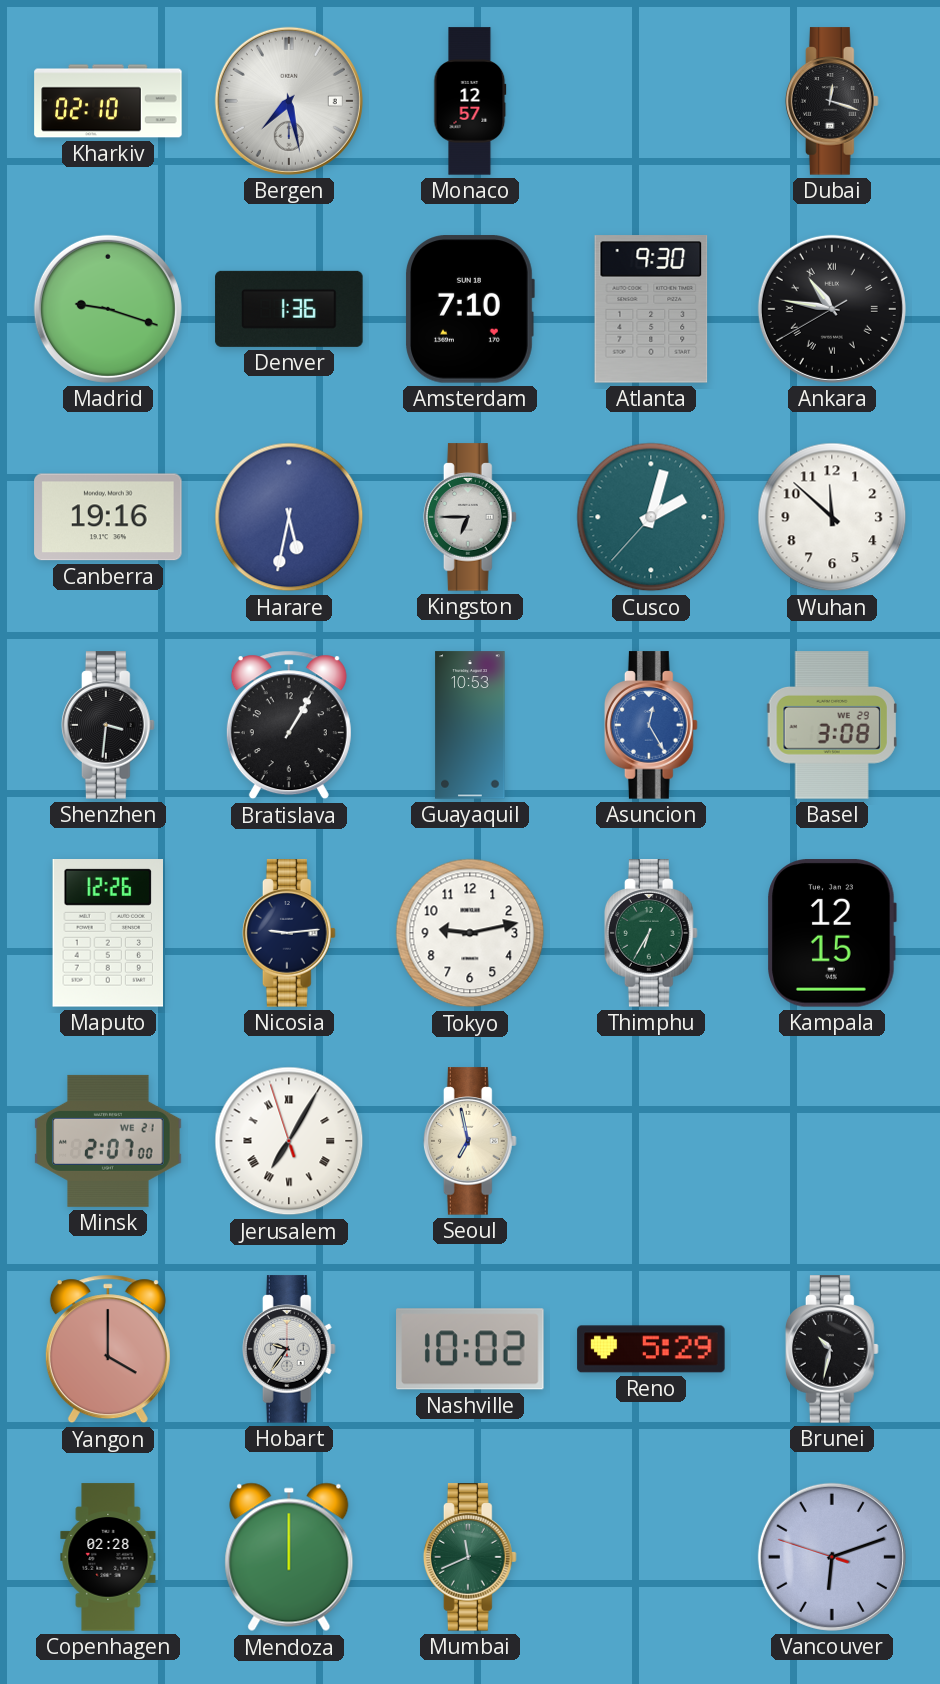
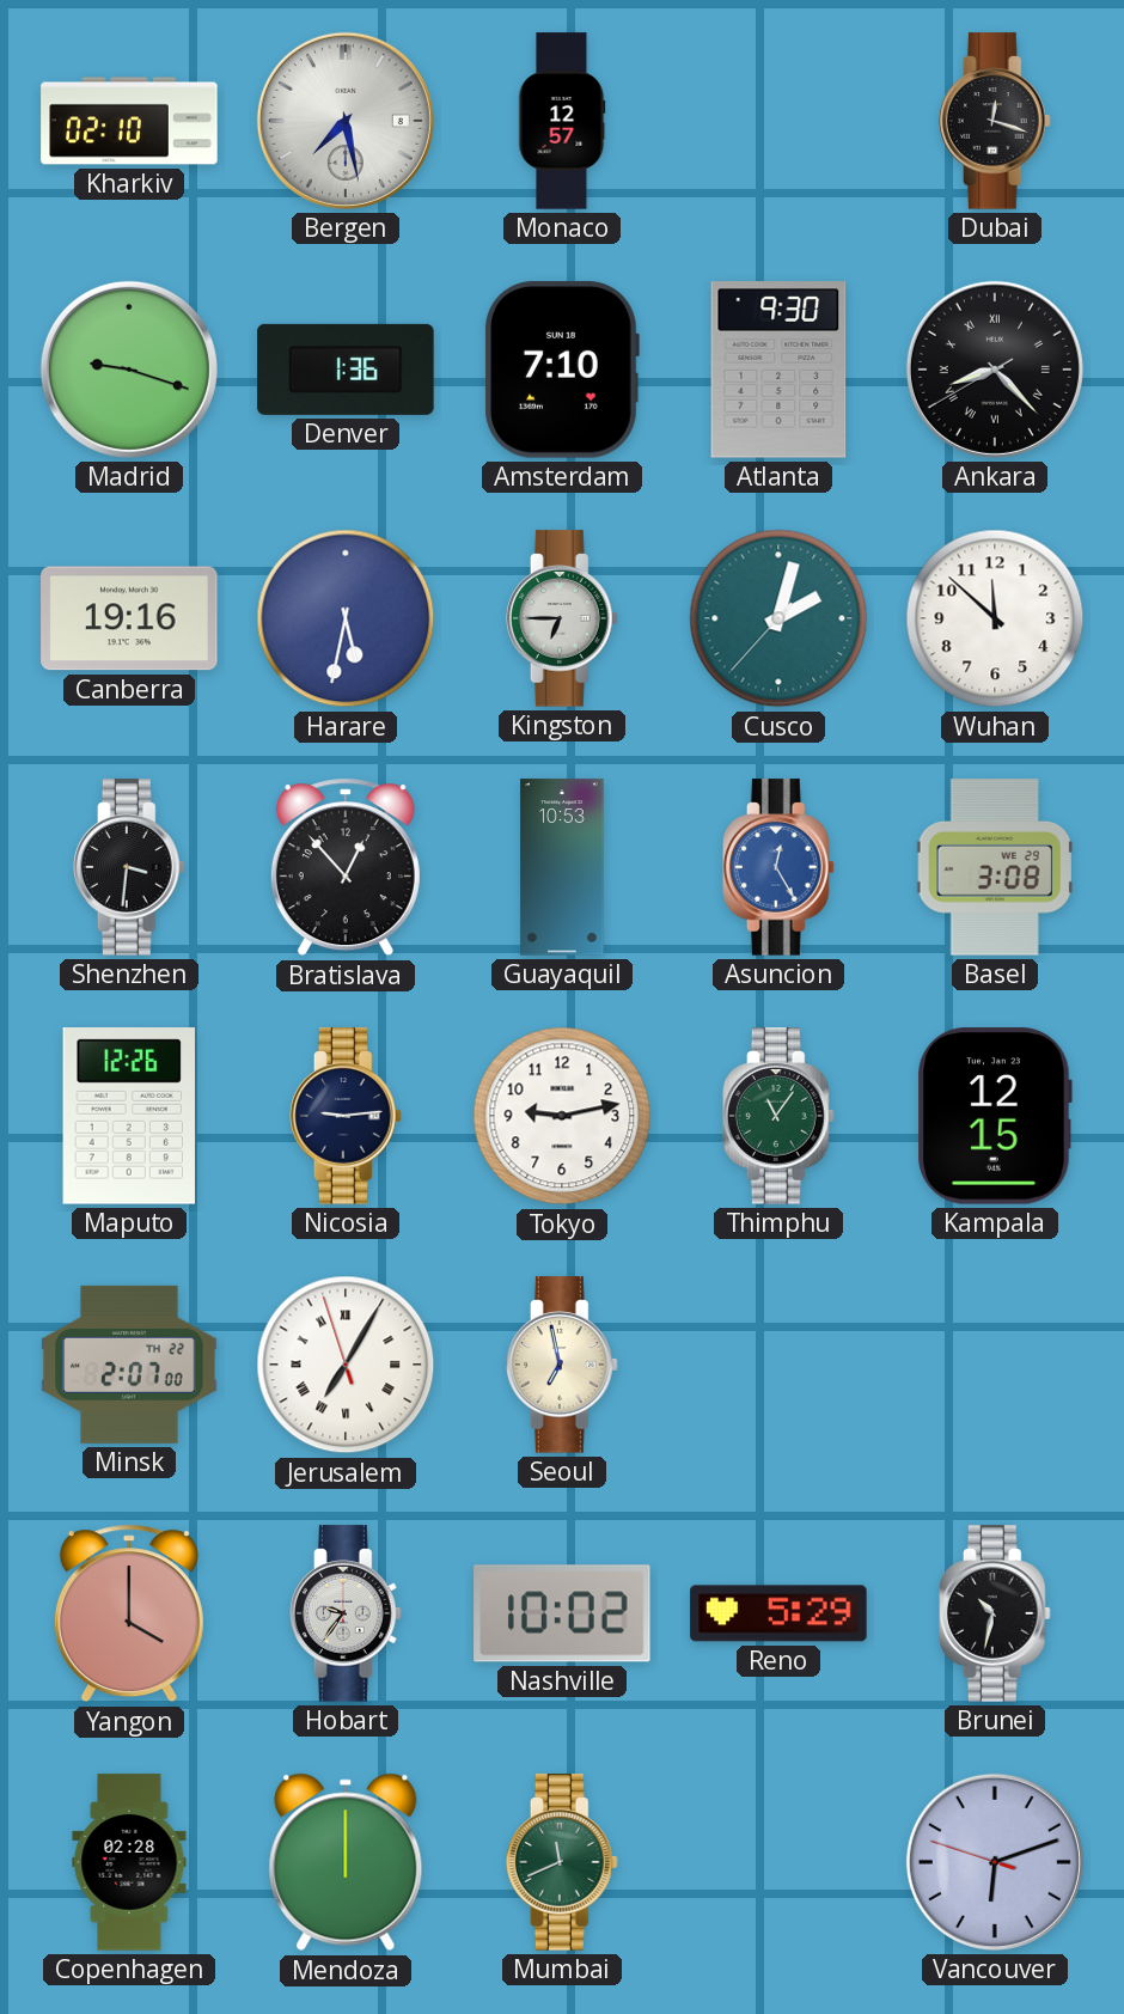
Ankara: 10:46 -> 8:22 (995, 370)
Bratislava: 1:05 -> 12:53 (346, 867)
Thimphu: 6:35 -> 11:06 (778, 1116)
Minsk date: WE 21 -> TH 22 (129, 1365)
